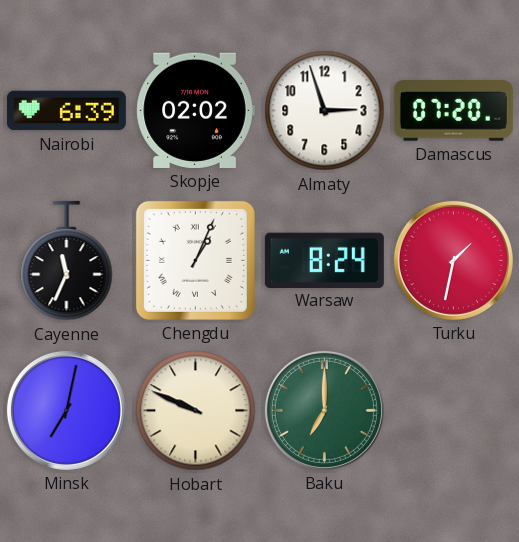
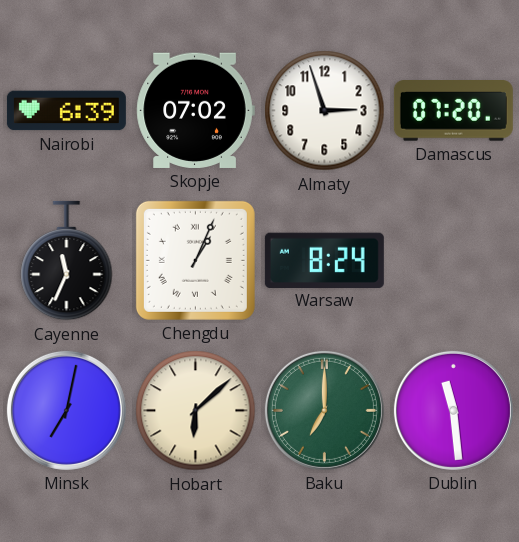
Skopje: 02:02 -> 07:02 (195, 110)
Turku: 1:32 -> none (453, 260)
Hobart: 9:49 -> 6:08 (196, 411)
Dublin: none -> 11:29 (453, 410)
